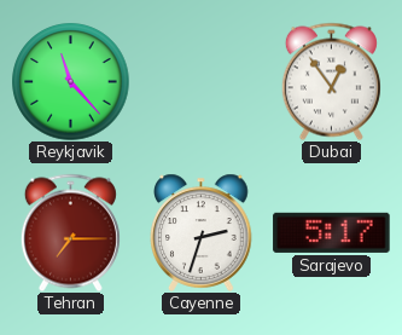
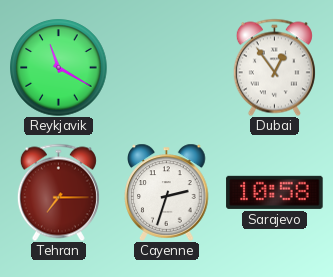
Reykjavik: 11:23 -> 11:20 (59, 68)
Sarajevo: 5:17 -> 10:58 (275, 192)
